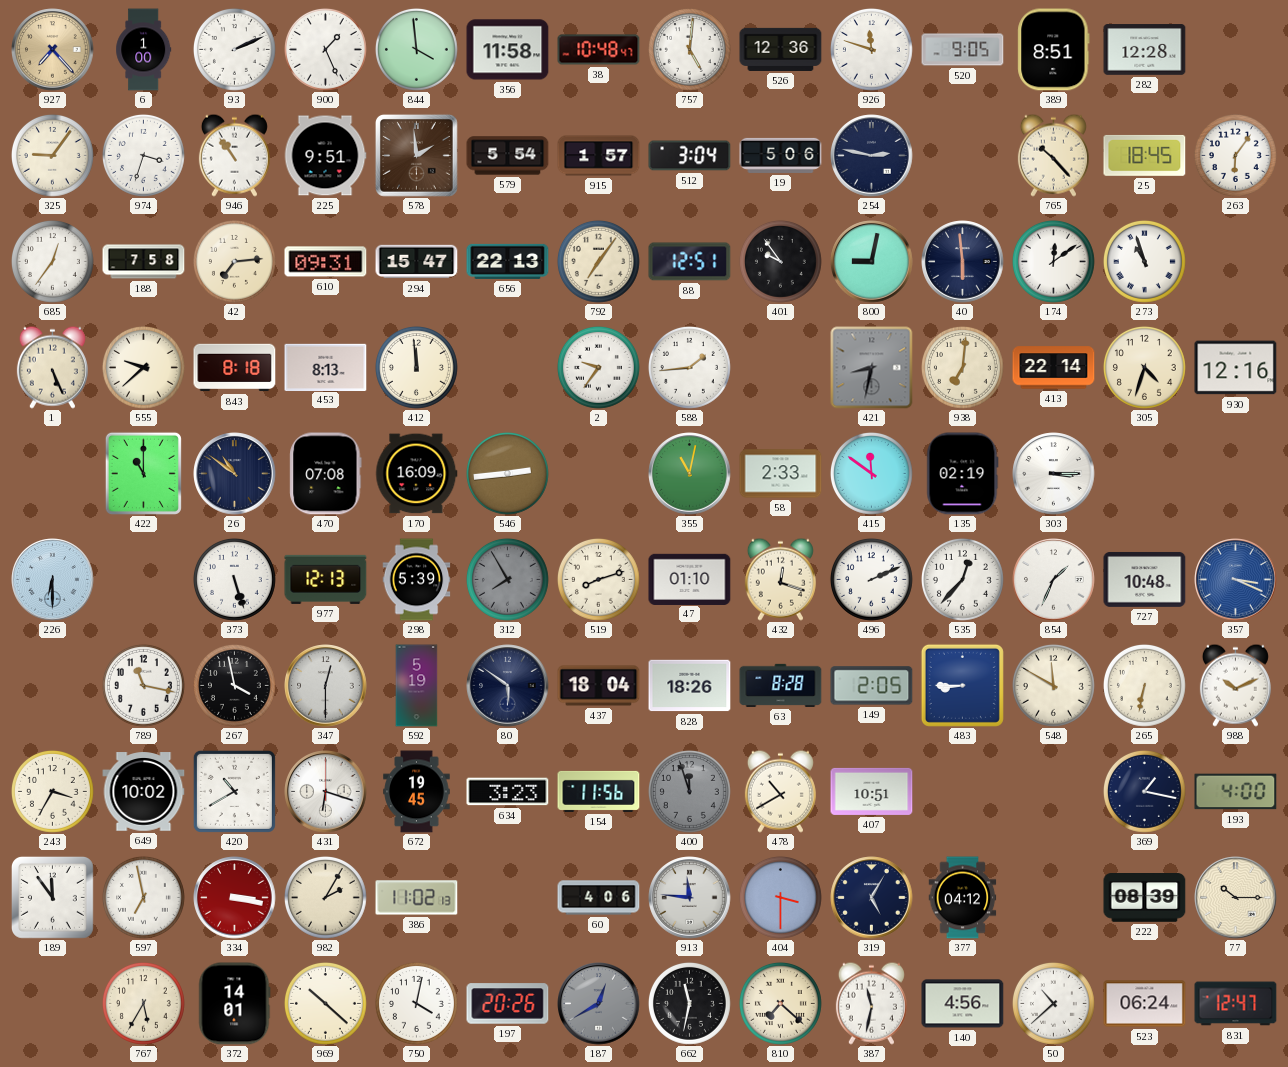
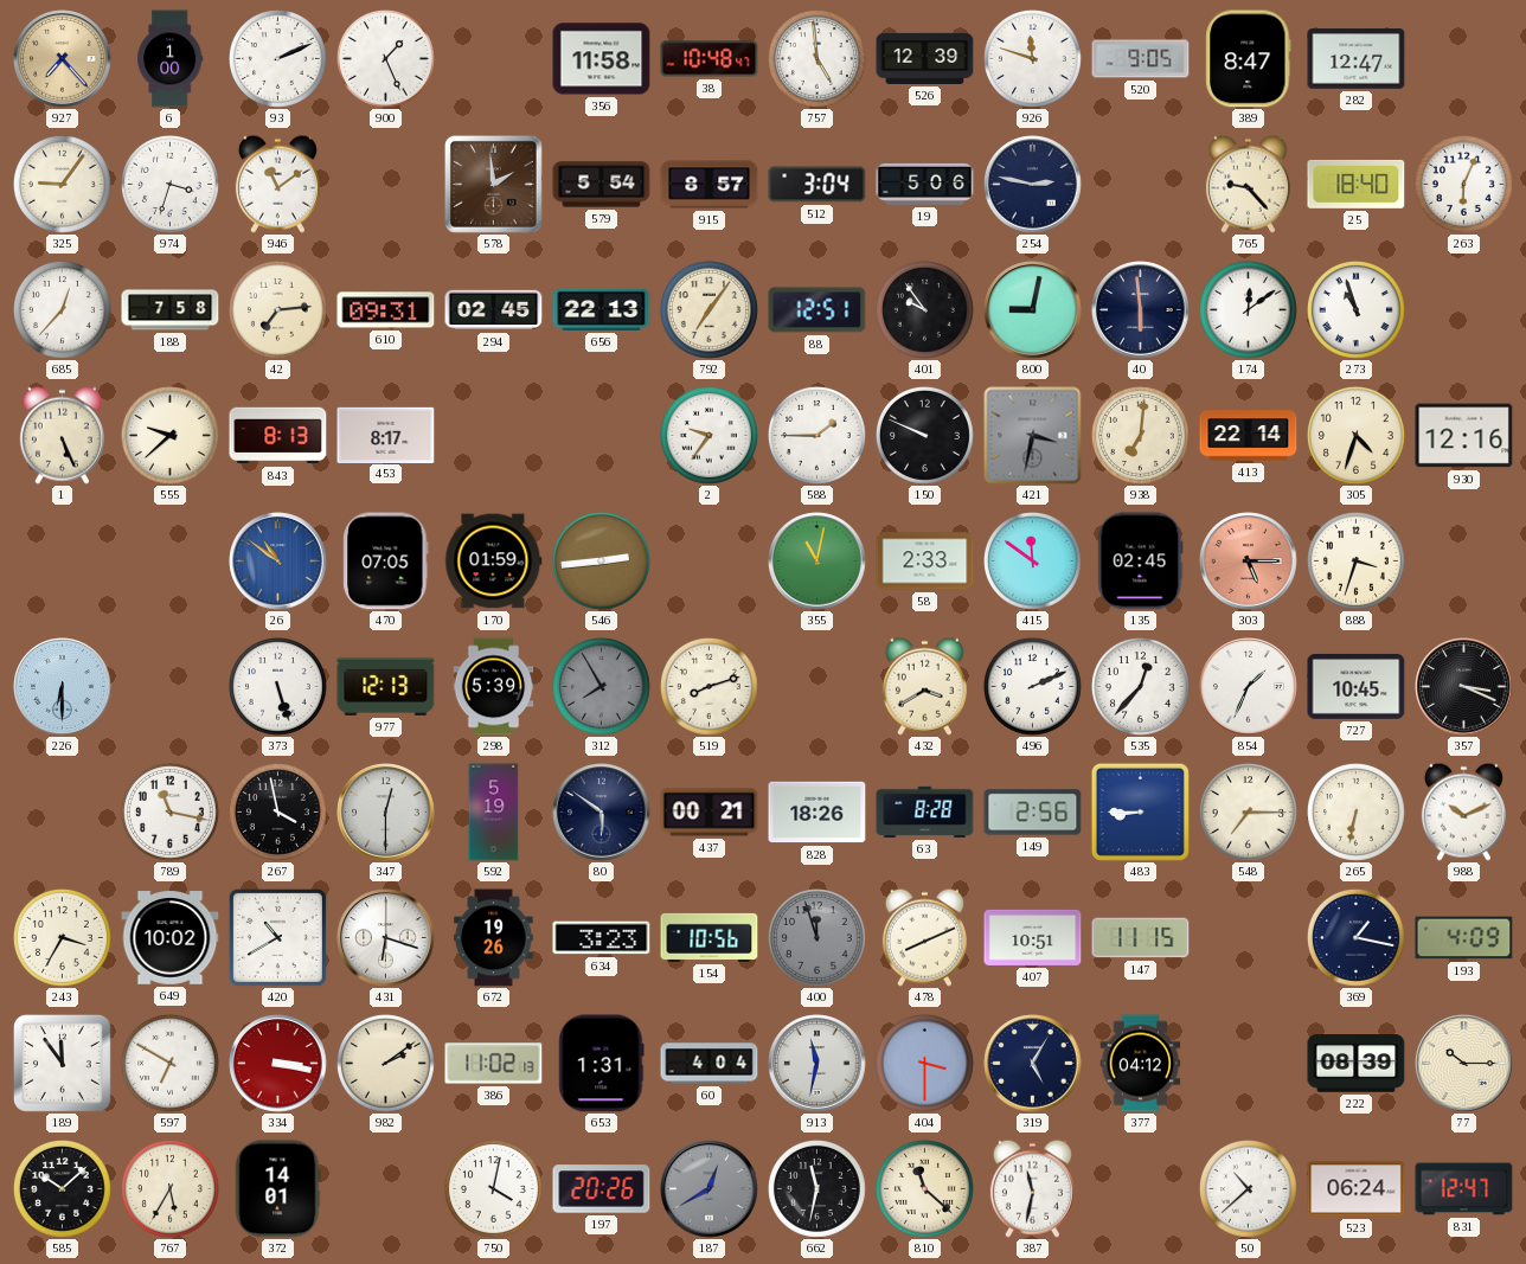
844: 3:59 -> none (416, 49)
757: 5:01 -> 4:59 (816, 58)
526: 12:36 -> 12:39 (925, 58)
389: 8:51 -> 8:47 (1249, 59)
282: 12:28 -> 12:47 (1357, 59)
946: 10:54 -> 11:09 (277, 184)
225: 9:51 -> none (325, 156)
915: 1:57 -> 8:57 (710, 185)
765: 10:23 -> 9:23 (1248, 184)
25: 18:45 -> 18:40 (1357, 184)
263: 6:06 -> 6:04 (1463, 184)
685: 12:36 -> 12:37 (62, 309)
294: 15:47 -> 02:45 (494, 310)
843: 8:18 -> 8:13 (278, 436)
453: 8:13 -> 8:17 (386, 435)
412: 11:59 -> none (416, 367)
588: 1:44 -> 1:45 (816, 435)
150: none -> 9:49 (924, 435)
421: 8:32 -> 3:32 (1033, 436)
422: 11:00 -> none (143, 473)
26 dial: navy -> blue (278, 562)
470: 07:08 -> 07:05 (386, 562)
170: 16:09 -> 01:59 (494, 562)
135: 02:19 -> 02:45 (1141, 562)
303: 3:15 -> 5:15 (1249, 562)
303 dial: white -> salmon (1249, 562)
888: none -> 3:33 (1355, 560)
47: 01:10 -> none (690, 579)
432: 12:18 -> 3:40 (924, 686)
727: 10:48 -> 10:45 (1357, 686)
357 dial: blue -> black (1464, 687)
437: 18:04 -> 00:21 (710, 813)
149: 2:05 -> 2:56 (1033, 813)
548: 11:50 -> 7:15 (1248, 811)
672: 19:45 -> 19:26 (494, 938)
154: 11:56 -> 10:56 (710, 937)
478: 10:40 -> 8:11 (924, 937)
147: none -> 11:15 (1141, 938)
193: 4:00 -> 4:09 (1464, 938)
597: 6:58 -> 6:50 (169, 1063)
982: 2:05 -> 2:09 (385, 1063)
653: none -> 1:31 (602, 1064)
60: 4:06 -> 4:04 (710, 1064)
913: 11:46 -> 11:32 (817, 1064)
585: none -> 10:08 (62, 1188)
969: 10:22 -> none (325, 1003)
810: 7:22 -> 11:22 (924, 1188)
140: 4:56 -> none (963, 1004)
